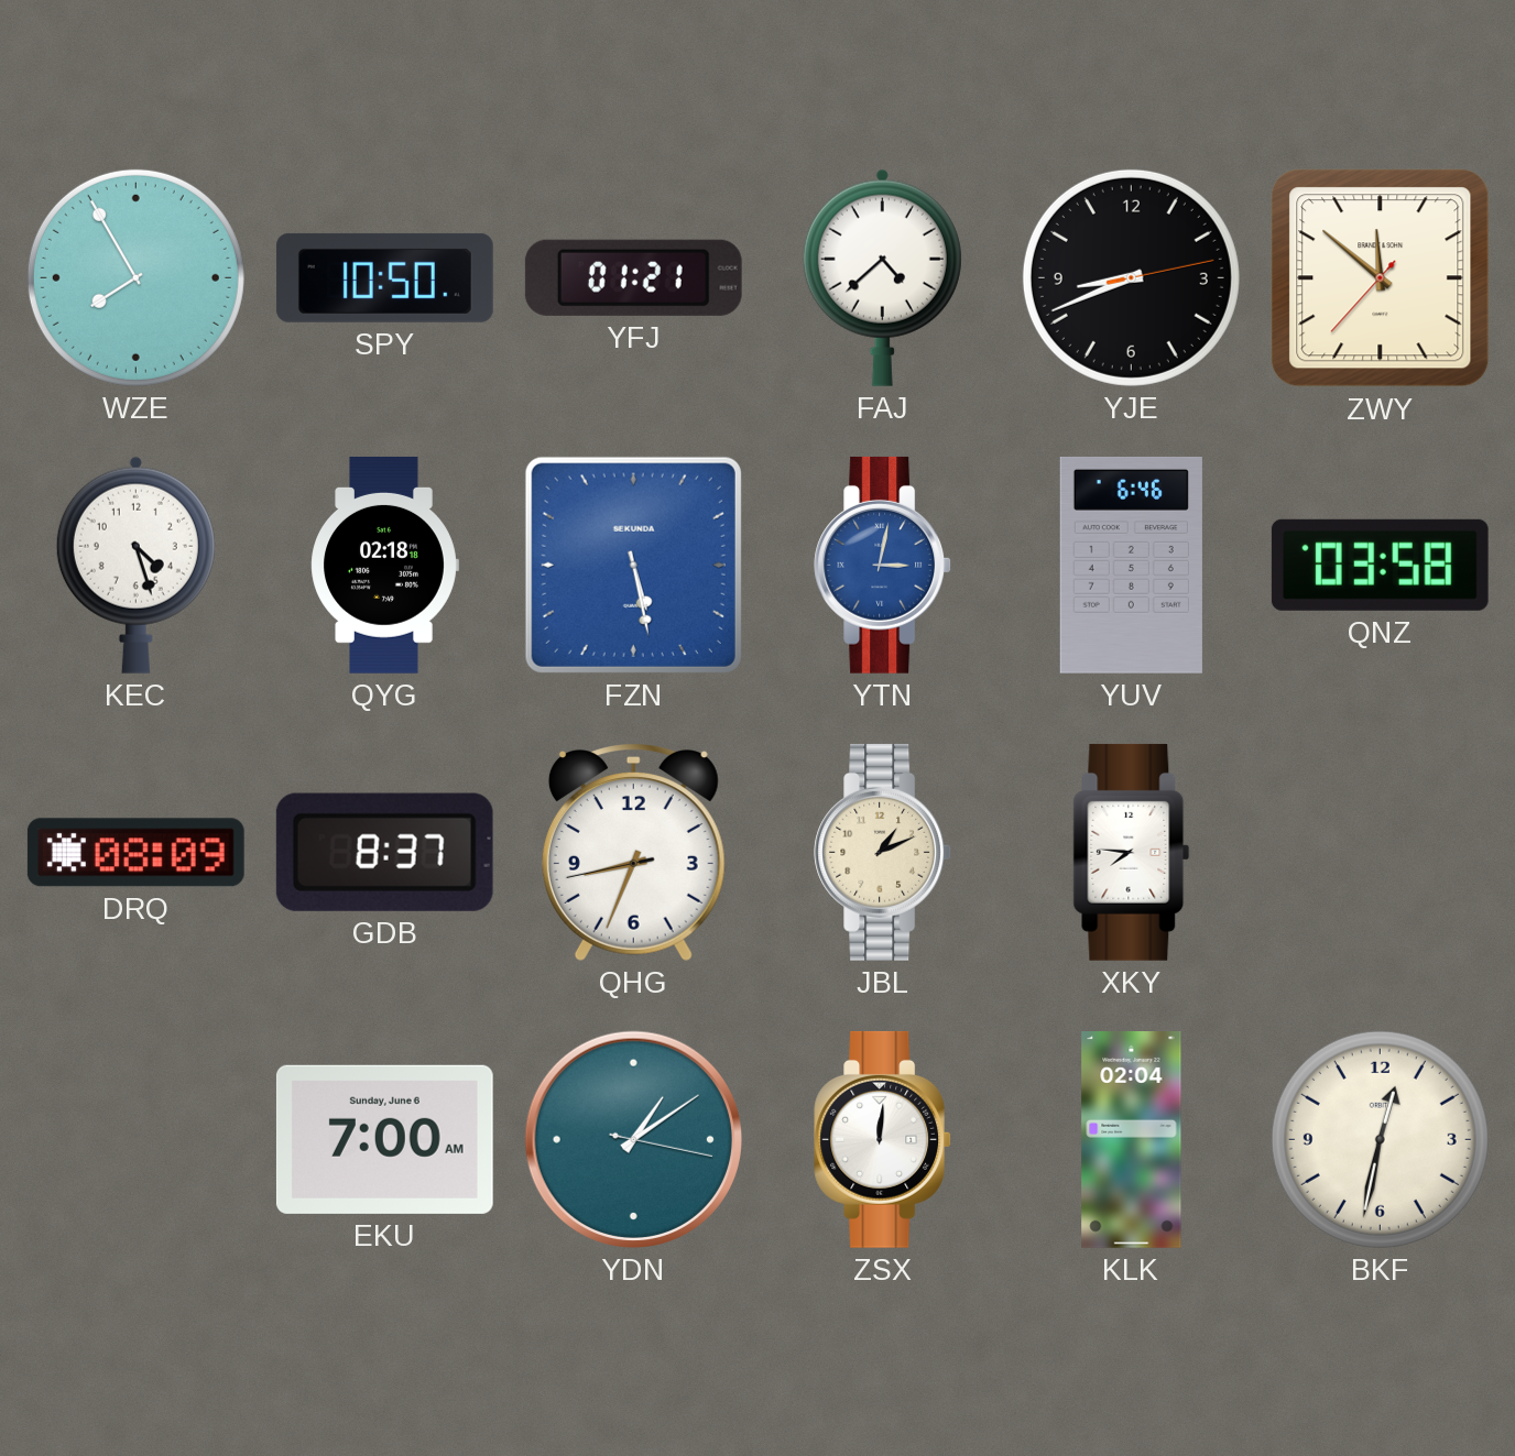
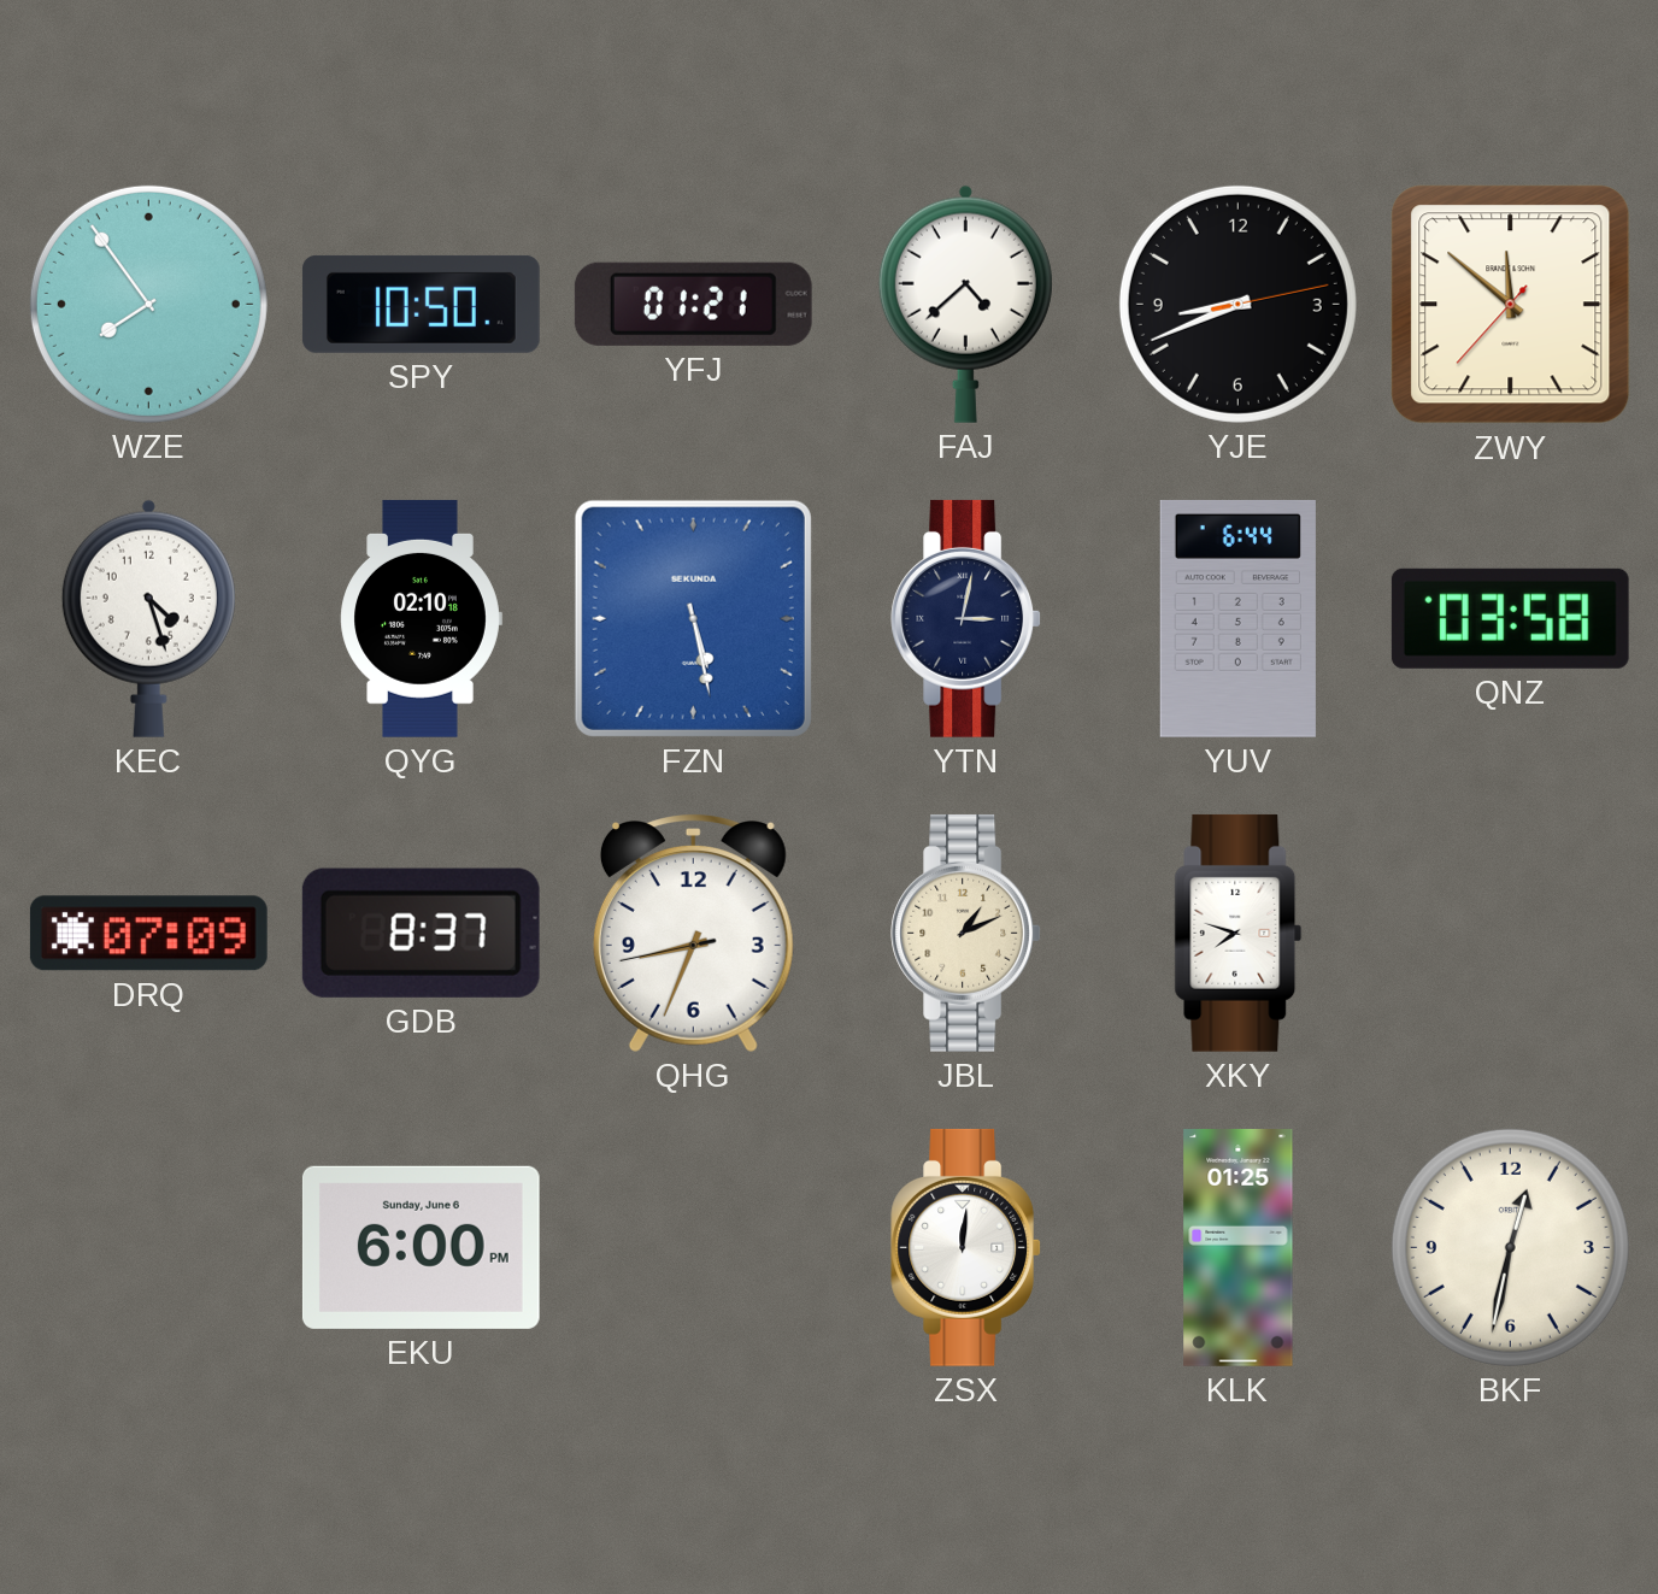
WZE: 7:55 -> 7:54 (148, 304)
QYG: 02:18 -> 02:10 (421, 618)
YTN dial: blue -> navy (966, 618)
YUV: 6:46 -> 6:44 (1237, 618)
DRQ: 08:09 -> 07:09 (148, 934)
XKY: 7:46 -> 7:48 (1239, 933)
EKU: 7:00 -> 6:00 (421, 1247)
YDN: 1:09 -> none (633, 1139)
KLK: 02:04 -> 01:25 (1239, 1248)
